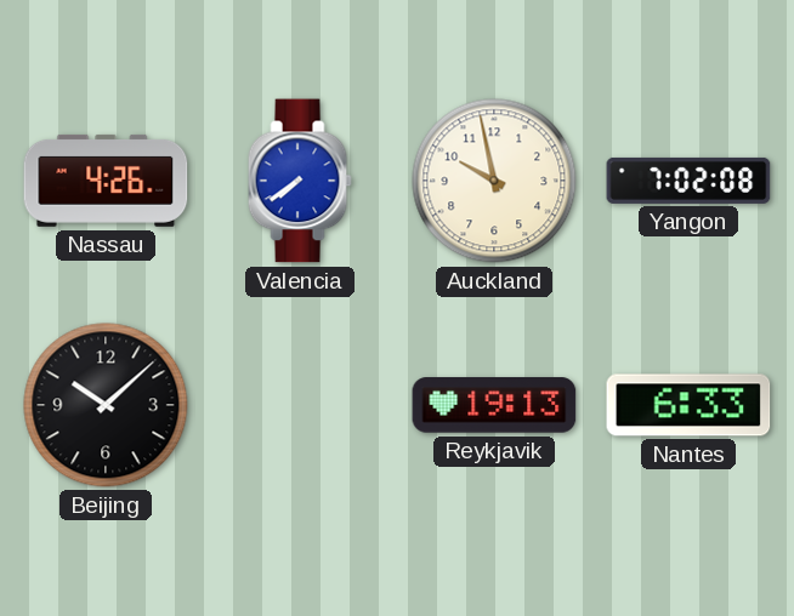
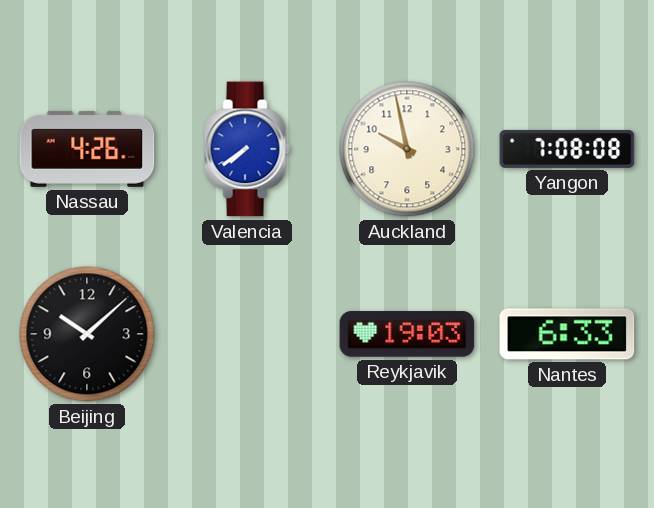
Yangon: 7:02 -> 7:08 (567, 149)
Reykjavik: 19:13 -> 19:03 (407, 334)
